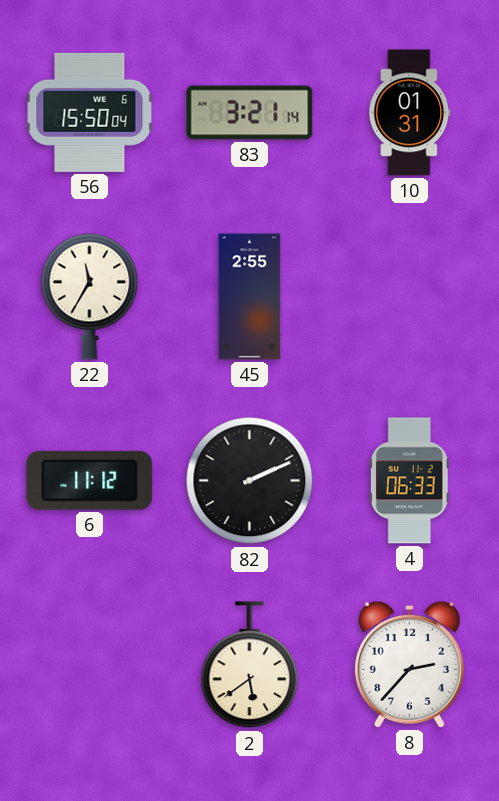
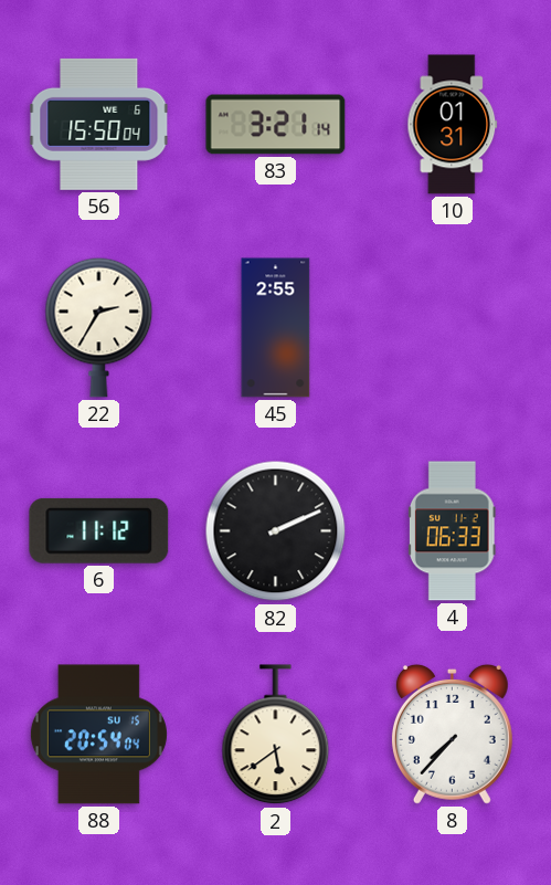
22: 11:35 -> 2:35 (99, 327)
88: none -> 20:54 (98, 735)
8: 2:37 -> 7:37 (452, 734)
